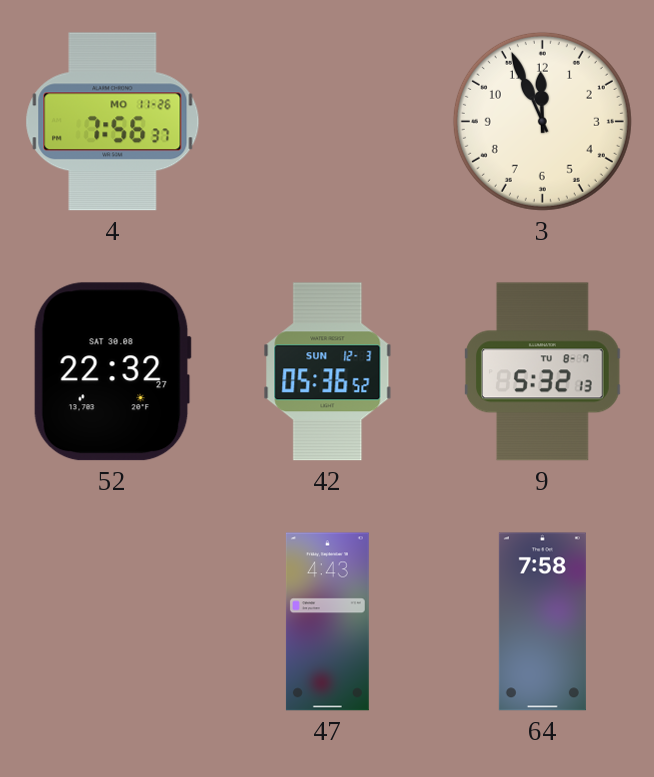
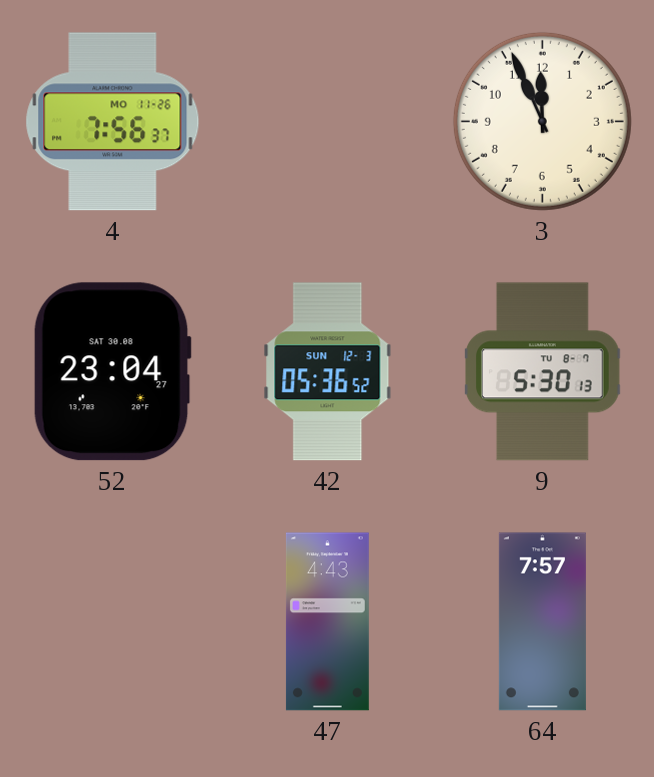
52: 22:32 -> 23:04 (112, 372)
9: 5:32 -> 5:30 (543, 372)
64: 7:58 -> 7:57 (542, 622)
